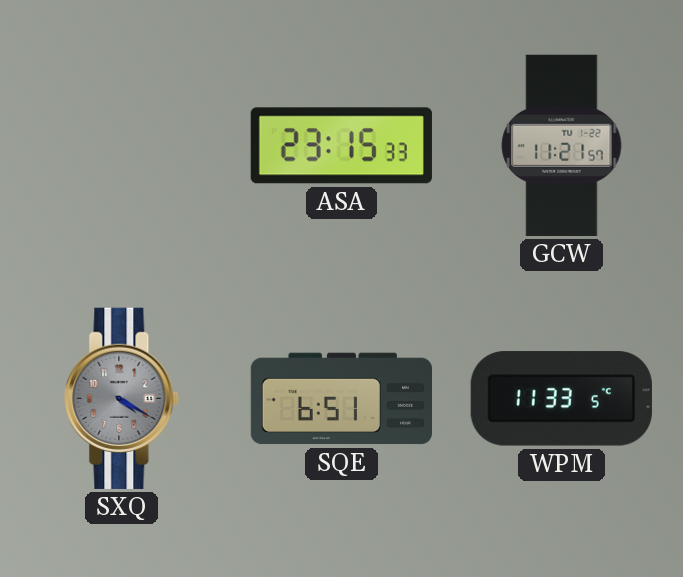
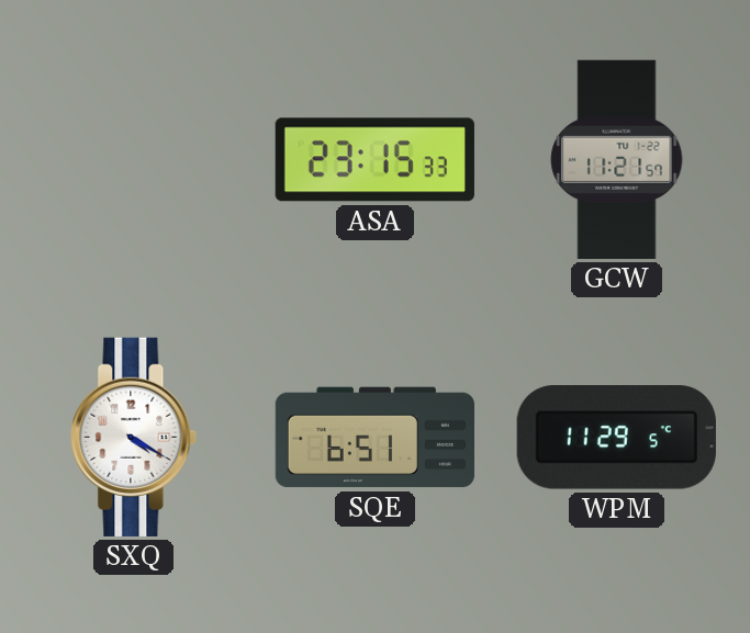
SXQ dial: grey -> white (134, 437)
WPM: 11:33 -> 11:29 (616, 438)
